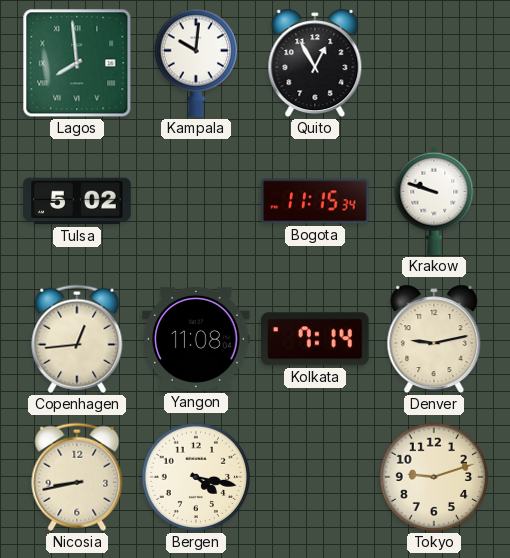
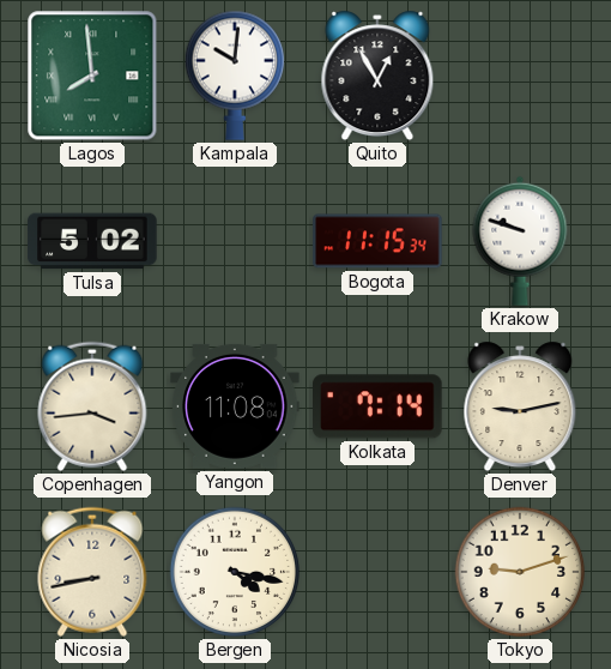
Copenhagen: 12:44 -> 3:44 (92, 406)
